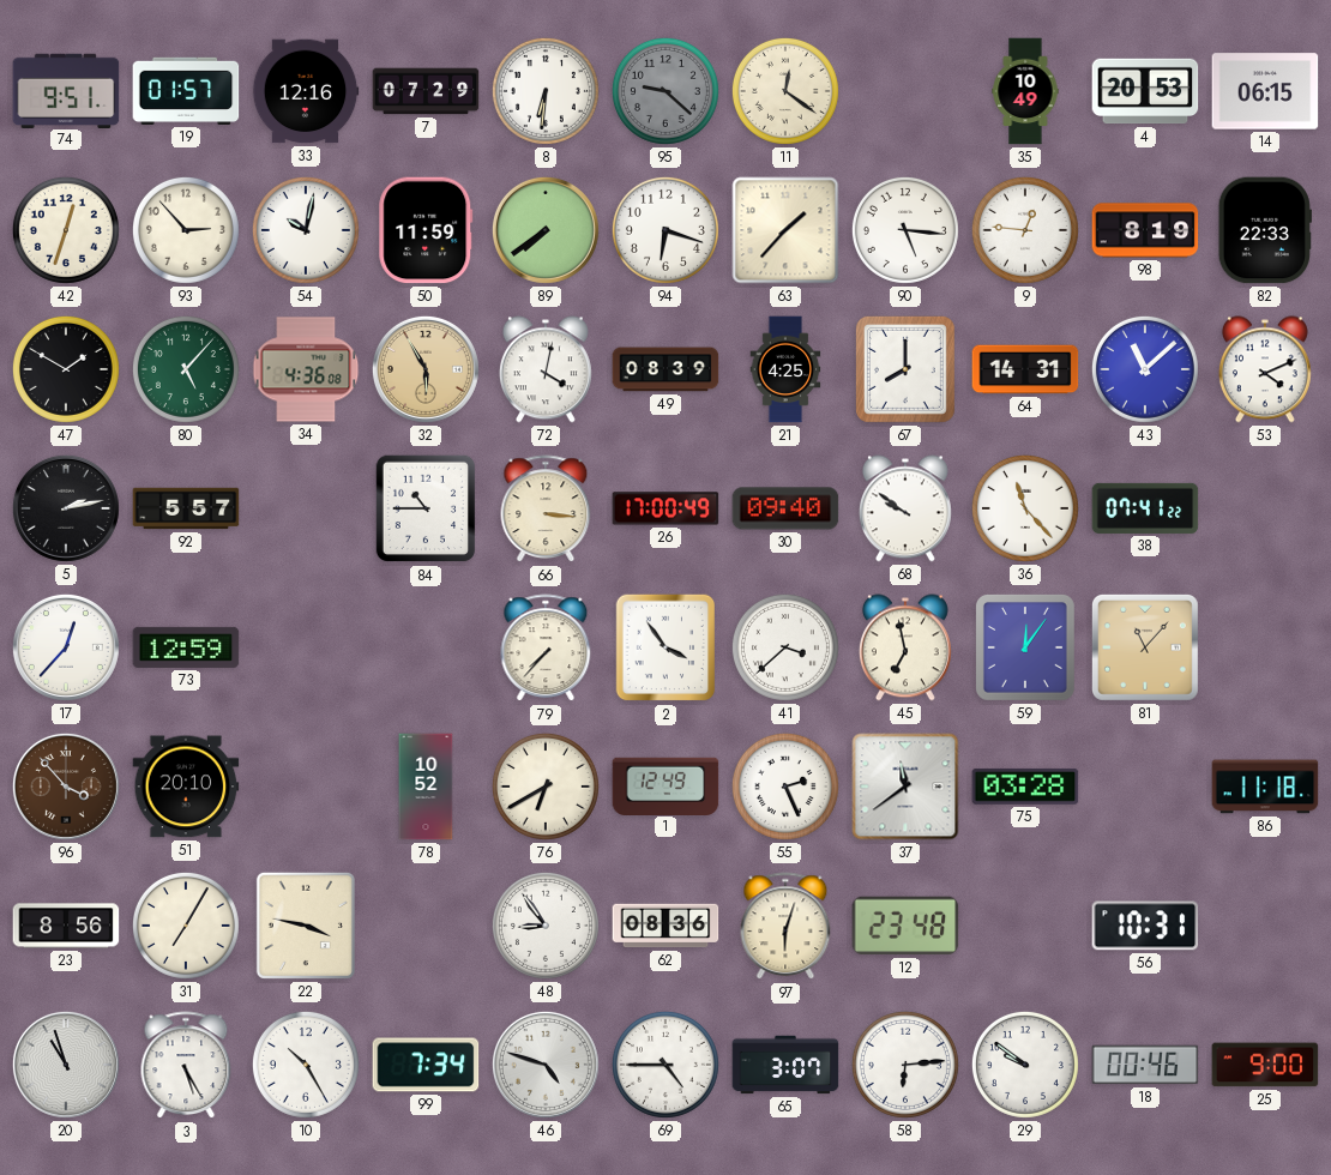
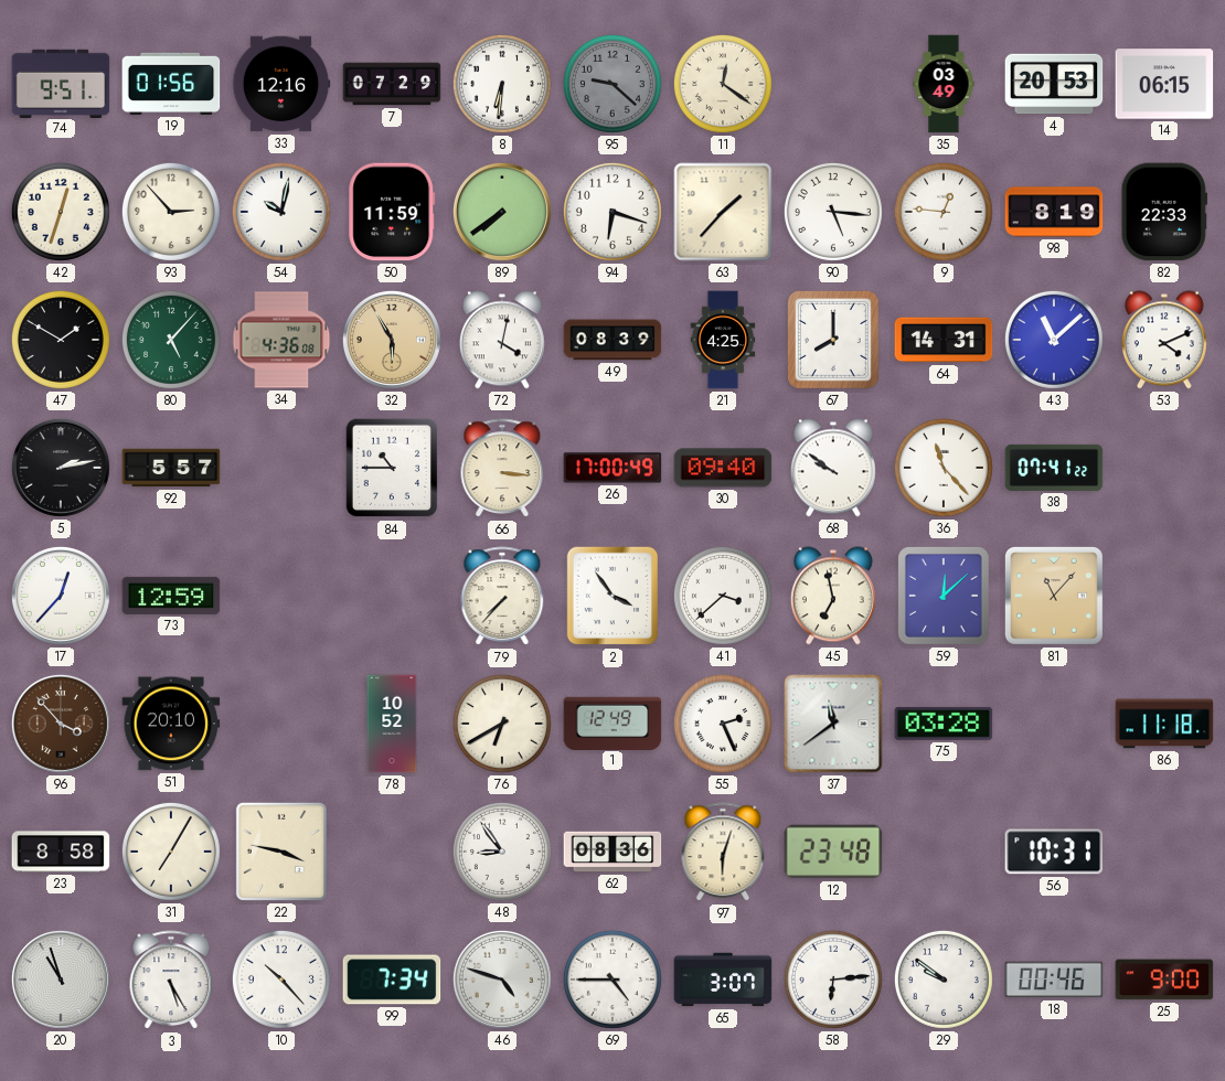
19: 01:57 -> 01:56 (171, 84)
35: 10:49 -> 03:49 (944, 84)
59: 12:06 -> 12:08 (944, 596)
23: 8:56 -> 8:58 (61, 852)
10: 10:25 -> 10:23 (281, 980)
